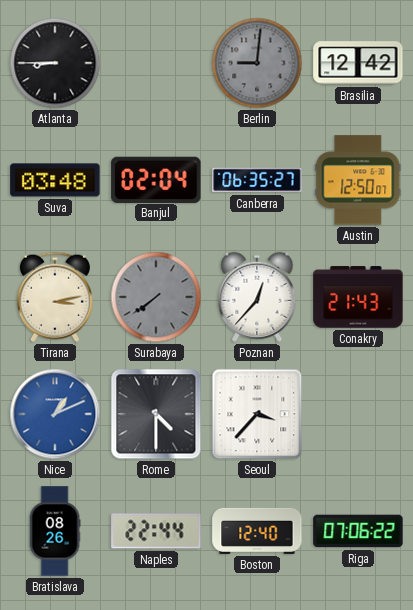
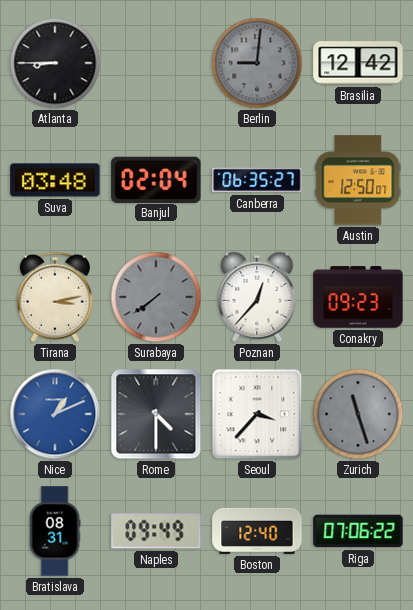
Conakry: 21:43 -> 09:23 (358, 297)
Zurich: none -> 11:27 (358, 414)
Bratislava: 08:26 -> 08:31 (55, 531)
Naples: 22:44 -> 09:49 (156, 531)
